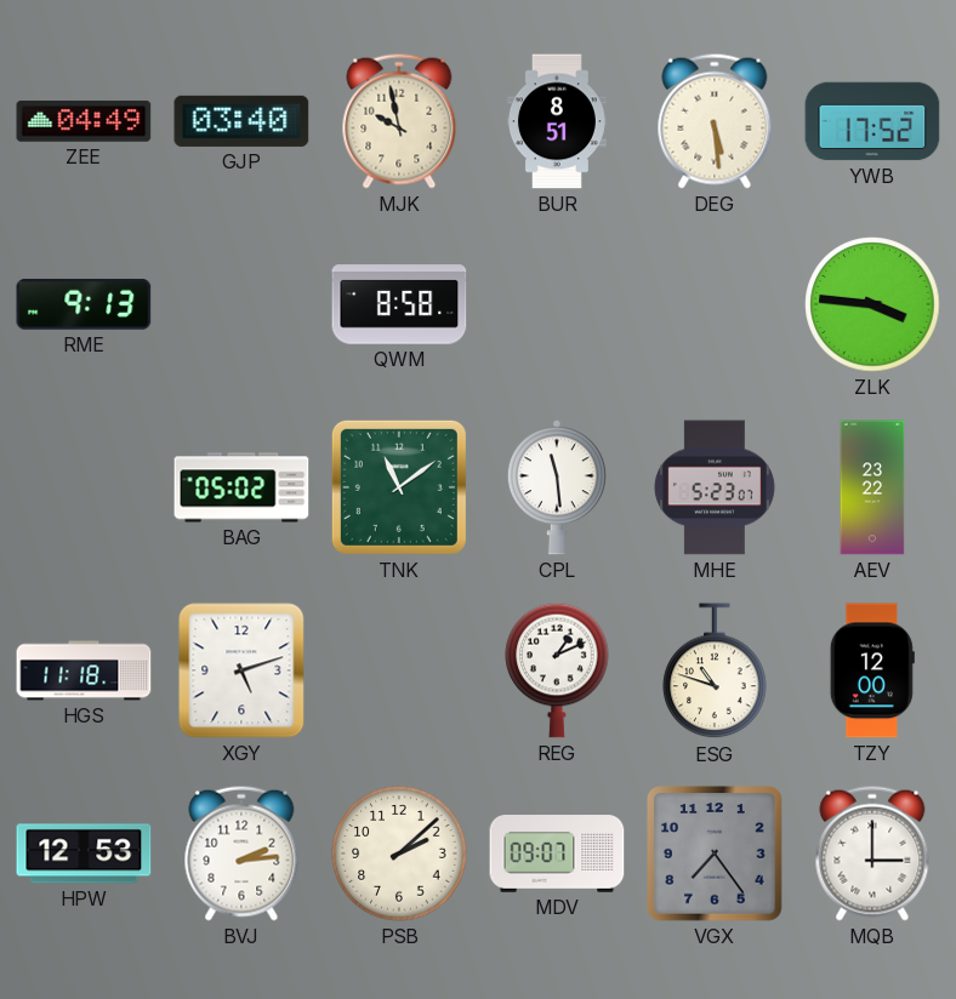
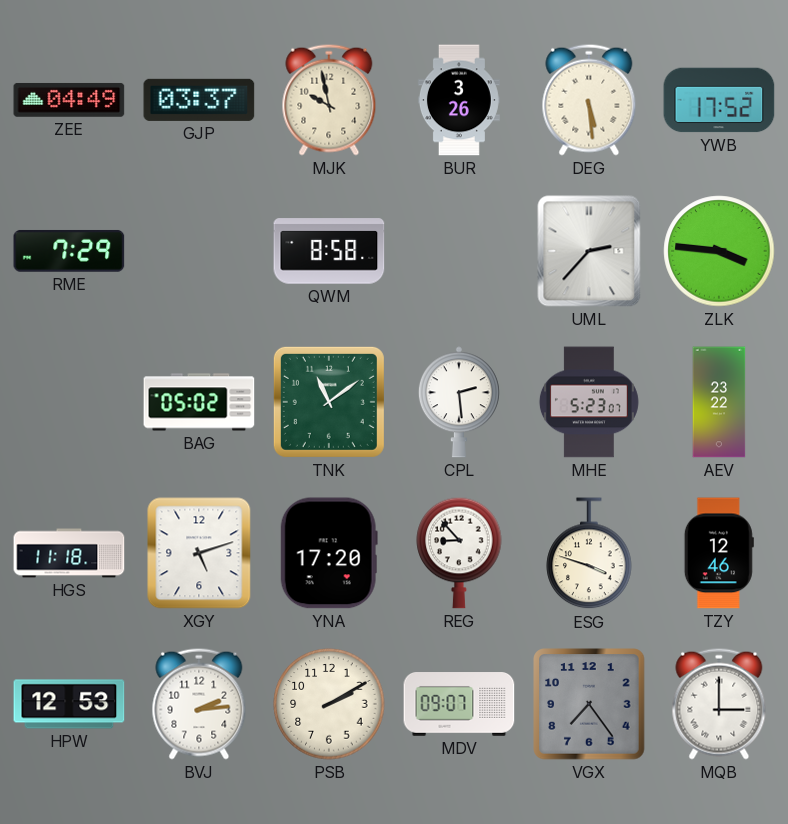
GJP: 03:40 -> 03:37 (199, 100)
BUR: 8:51 -> 3:26 (459, 100)
RME: 9:13 -> 7:29 (69, 251)
UML: none -> 2:37 (589, 251)
CPL: 11:29 -> 2:29 (459, 402)
YNA: none -> 17:20 (329, 553)
REG: 1:11 -> 8:53 (459, 553)
ESG: 10:48 -> 3:48 (589, 554)
TZY: 12:00 -> 12:46 (719, 553)
PSB: 2:08 -> 2:10 (329, 704)
